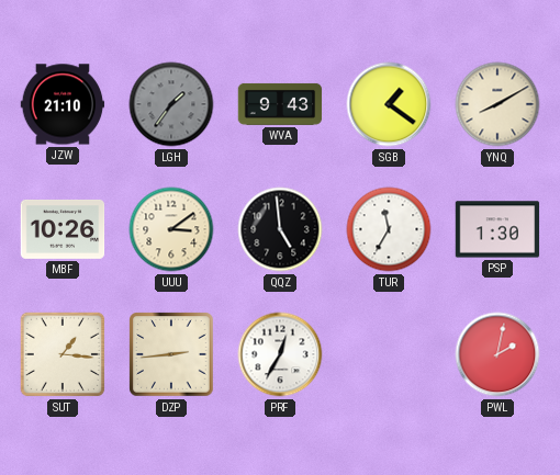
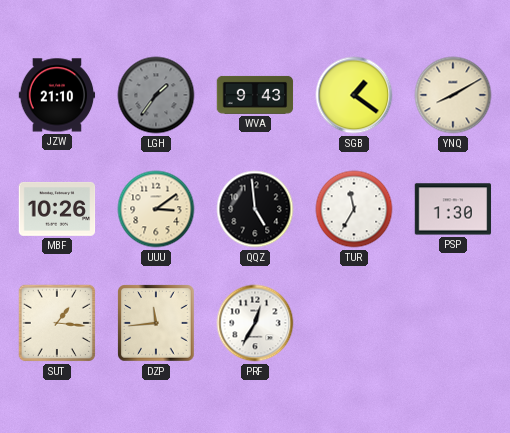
DZP: 2:44 -> 11:44 (156, 323)
PWL: 2:02 -> none (497, 354)
